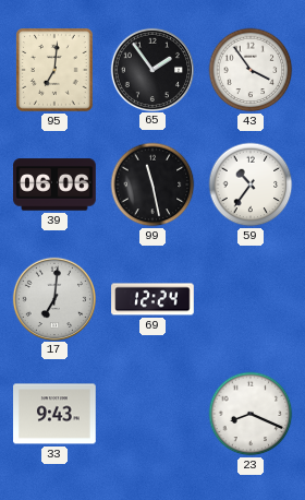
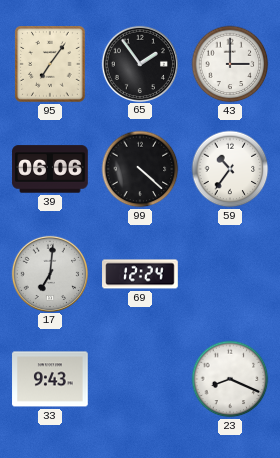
95: 7:01 -> 7:06 (50, 64)
43: 3:54 -> 3:00 (230, 64)
99: 11:28 -> 4:22 (140, 169)
